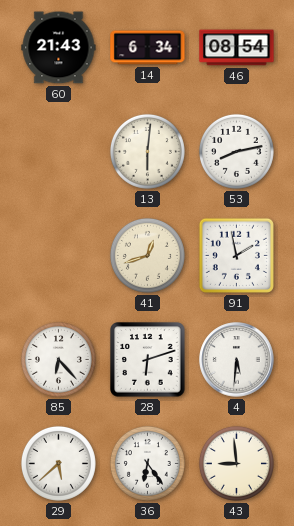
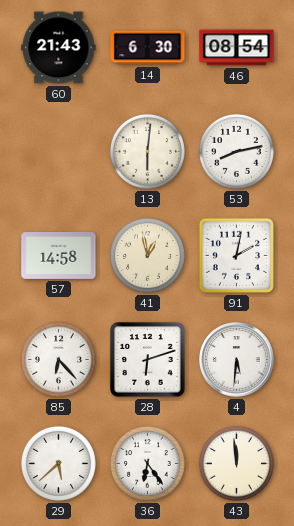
14: 6:34 -> 6:30 (148, 48)
57: none -> 14:58 (59, 256)
41: 12:42 -> 12:58 (147, 255)
91: 1:58 -> 2:02 (236, 255)
43: 8:59 -> 11:59 (236, 463)
